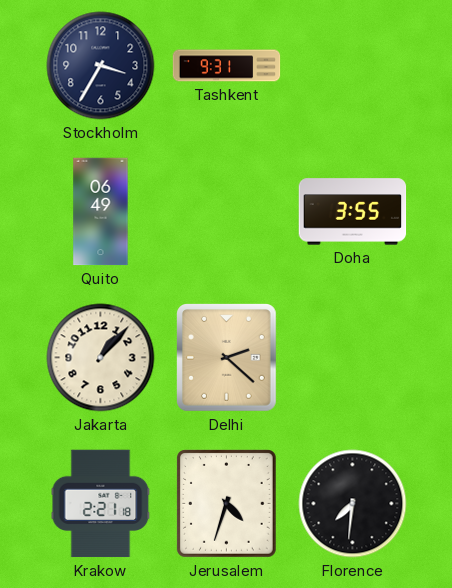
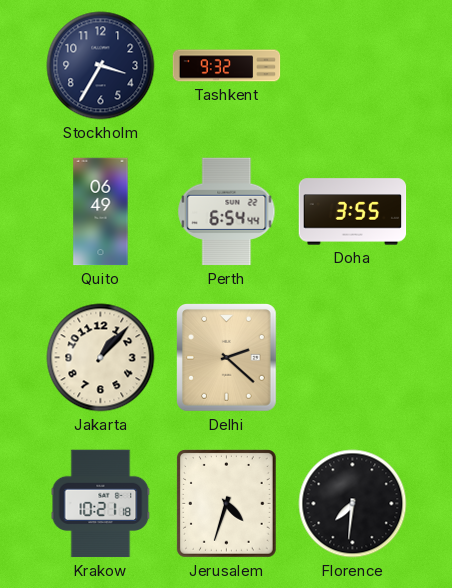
Tashkent: 9:31 -> 9:32 (227, 66)
Perth: none -> 6:54 (227, 212)
Krakow: 2:21 -> 10:21 (101, 504)
